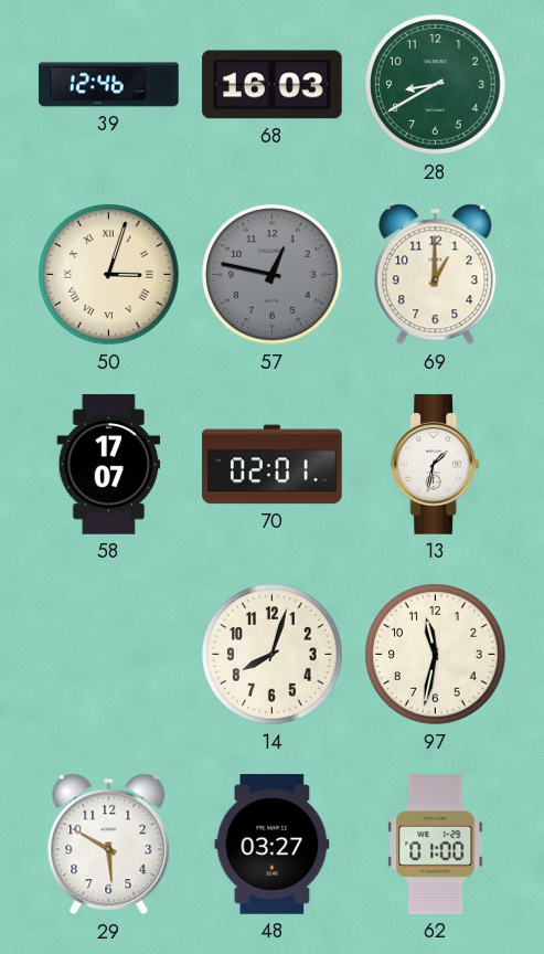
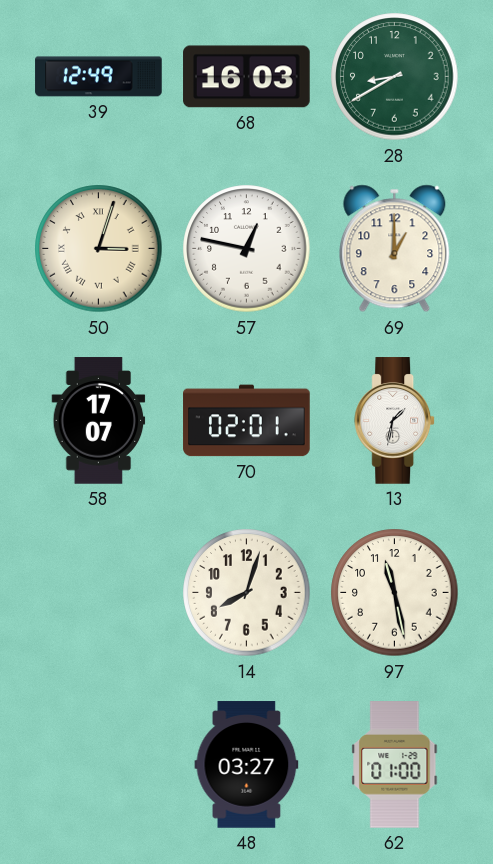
39: 12:46 -> 12:49 (99, 77)
57 dial: grey -> white (247, 249)
97: 11:32 -> 11:28 (395, 593)
29: 5:50 -> none (109, 845)
